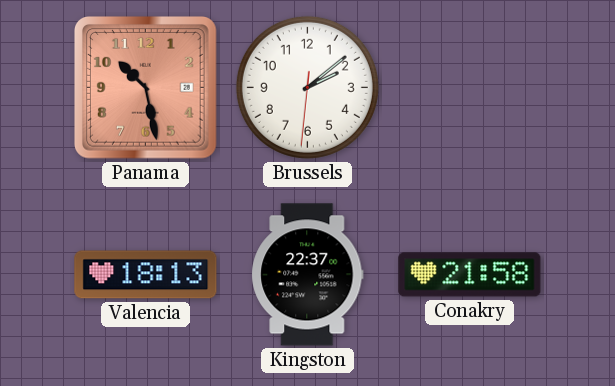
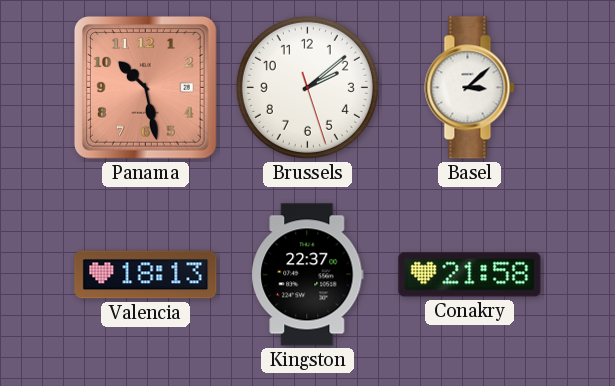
Brussels: 2:08:31 -> 2:08:27 (307, 87)
Basel: none -> 3:08 (470, 88)
